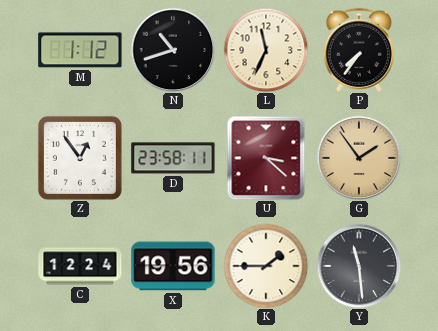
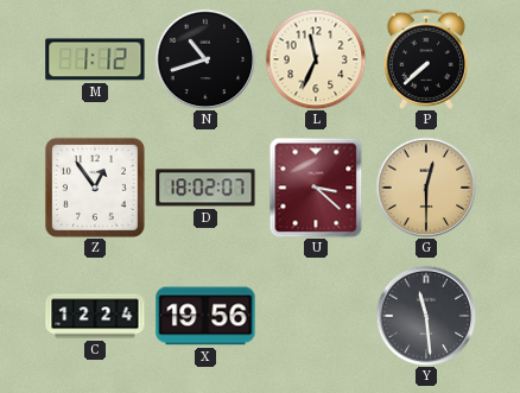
P: 7:36 -> 7:38 (426, 59)
D: 23:58 -> 18:02 (205, 188)
G: 1:54 -> 12:30 (426, 188)
K: 1:45 -> none (266, 266)
